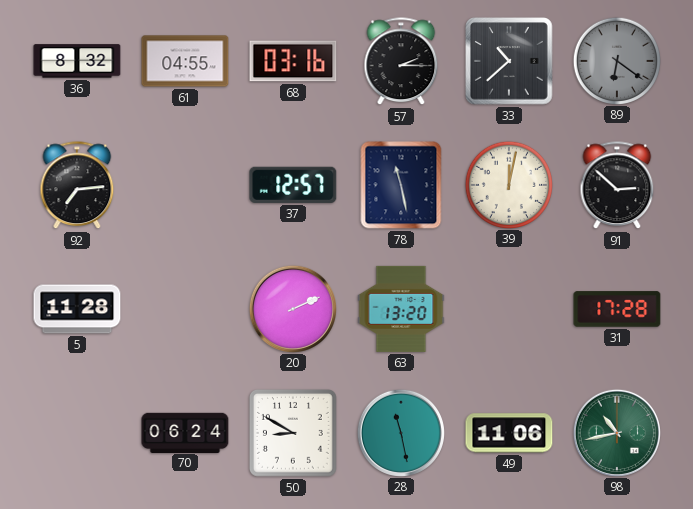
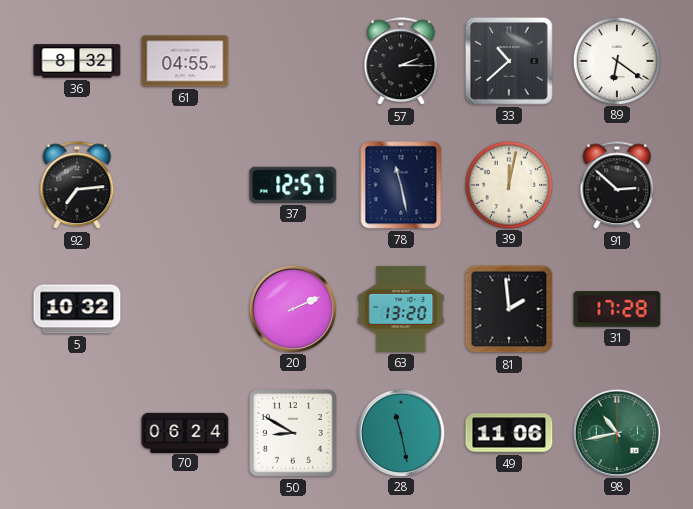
68: 03:16 -> none (293, 61)
89 dial: grey -> white (616, 60)
5: 11:28 -> 10:32 (77, 309)
81: none -> 1:59 (509, 309)
